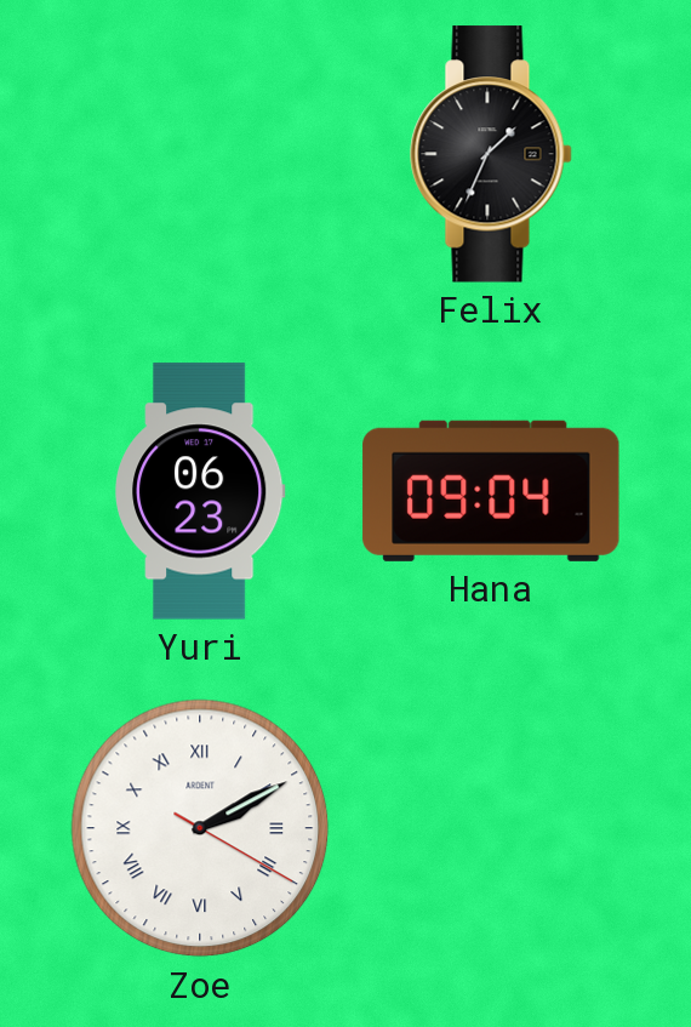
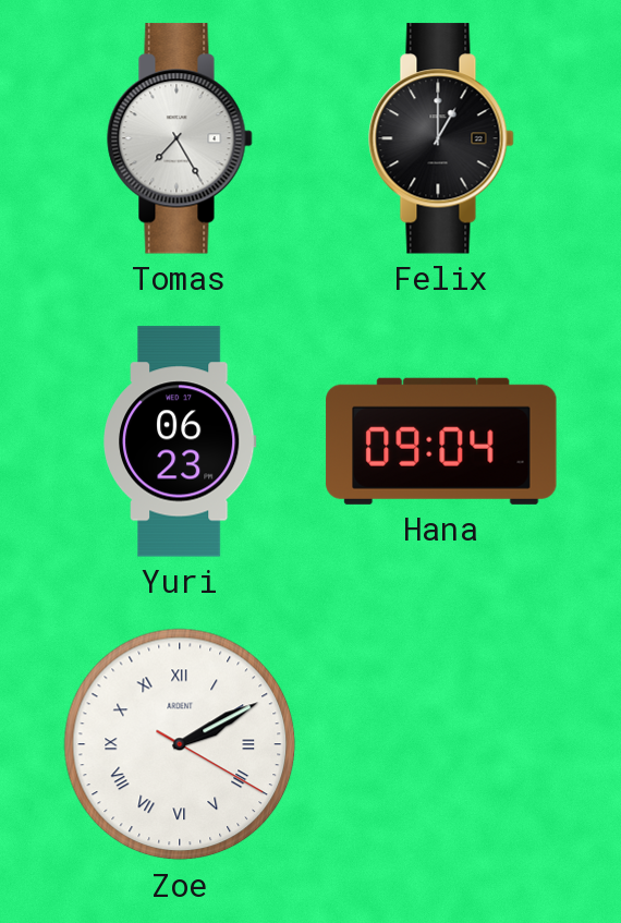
Tomas: none -> 7:25 (180, 138)
Felix: 1:34 -> 1:00 (441, 138)
